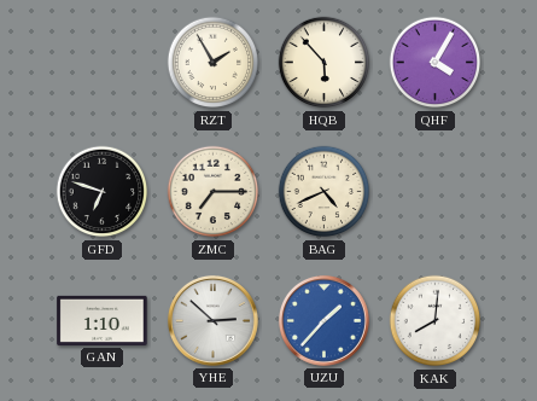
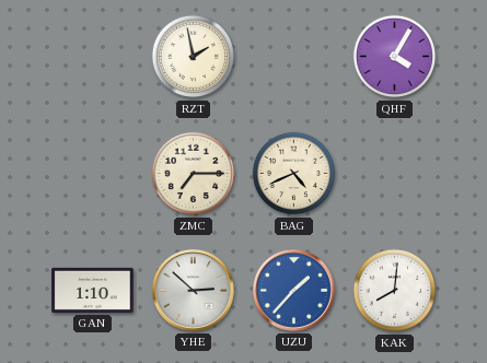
RZT: 1:55 -> 1:58 (194, 57)
HQB: 5:53 -> none (325, 63)
GFD: 6:48 -> none (103, 192)
